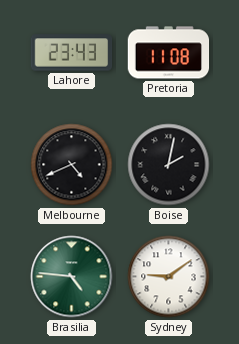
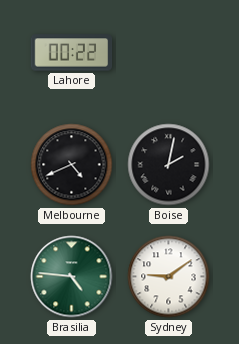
Lahore: 23:43 -> 00:22 (72, 53)
Pretoria: 11:08 -> none (169, 53)
